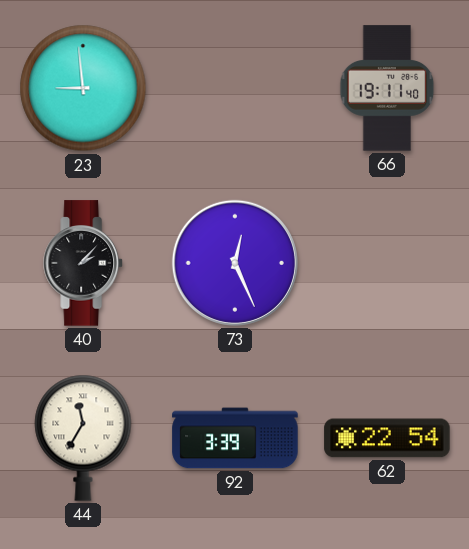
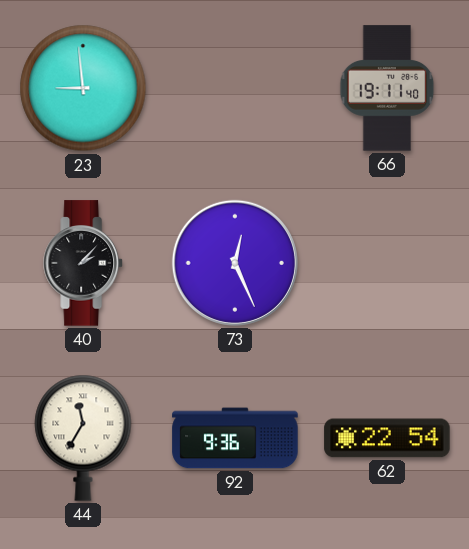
92: 3:39 -> 9:36 (235, 438)
